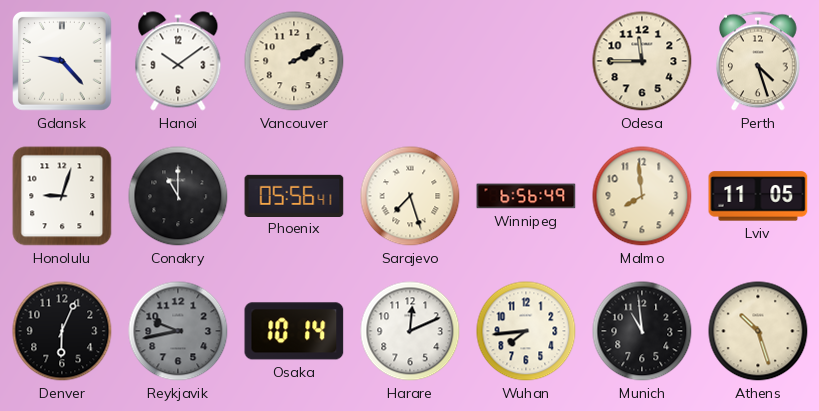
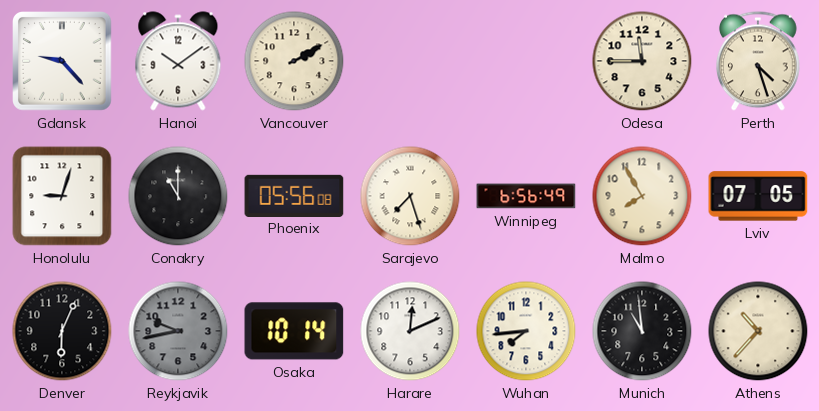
Phoenix: 05:56:41 -> 05:56:08 (294, 195)
Malmo: 7:59 -> 7:55 (642, 196)
Lviv: 11:05 -> 07:05 (758, 196)
Athens: 10:27 -> 10:37 (758, 331)
